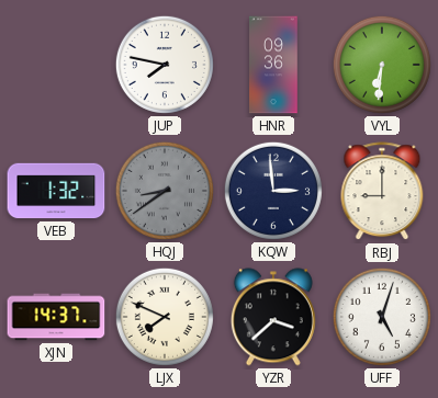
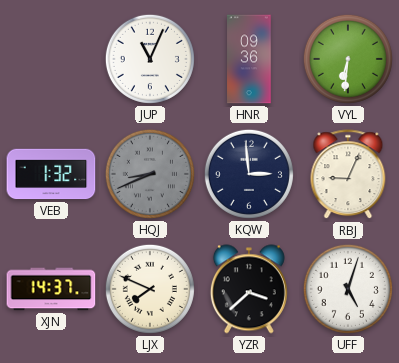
JUP: 7:47 -> 11:04 (150, 59)
HQJ: 8:39 -> 8:41 (150, 174)
RBJ: 9:00 -> 9:04 (348, 175)
